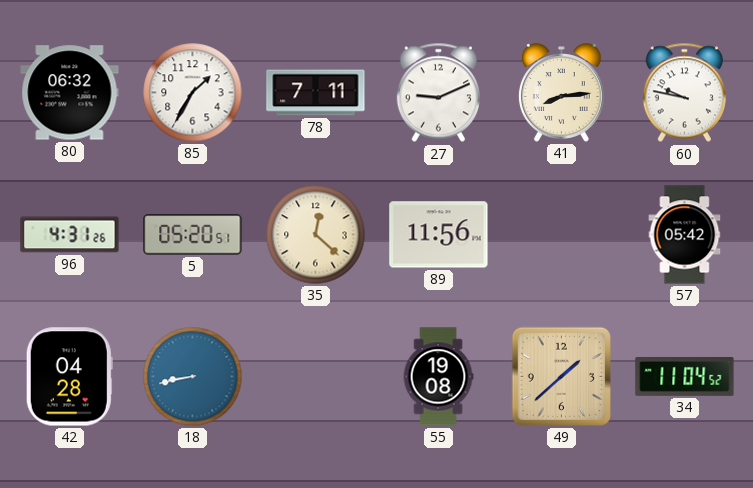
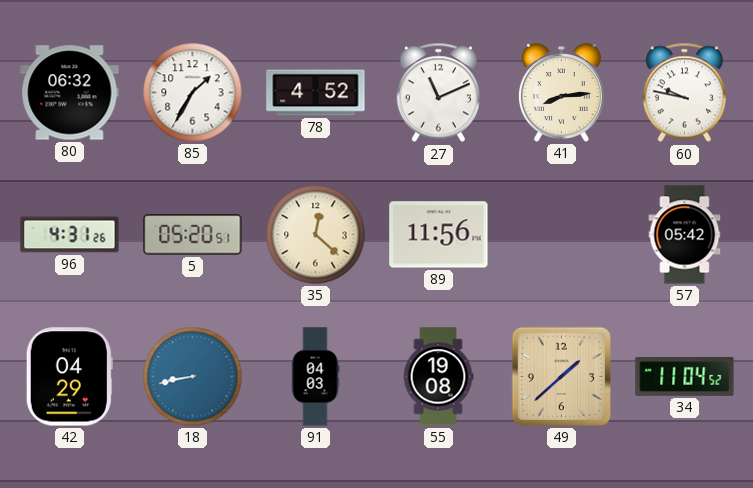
78: 7:11 -> 4:52 (316, 93)
27: 9:11 -> 11:11 (438, 93)
42: 04:28 -> 04:29 (69, 377)
91: none -> 04:03 (315, 377)
